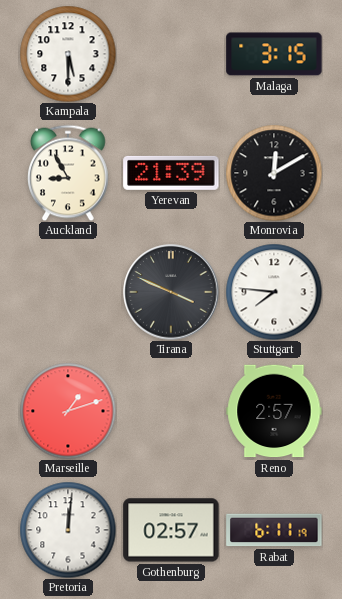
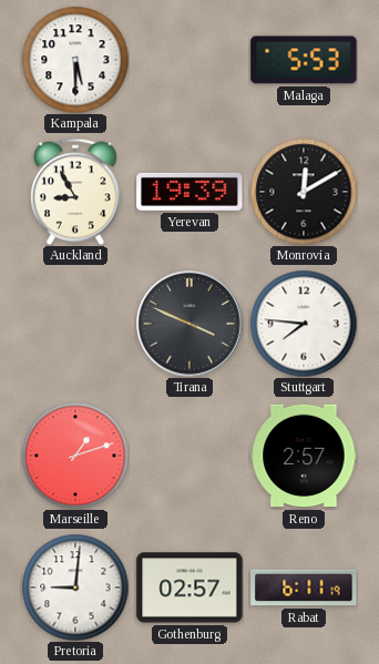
Malaga: 3:15 -> 5:53 (304, 60)
Yerevan: 21:39 -> 19:39 (189, 192)
Pretoria: 12:01 -> 9:01 (75, 588)
